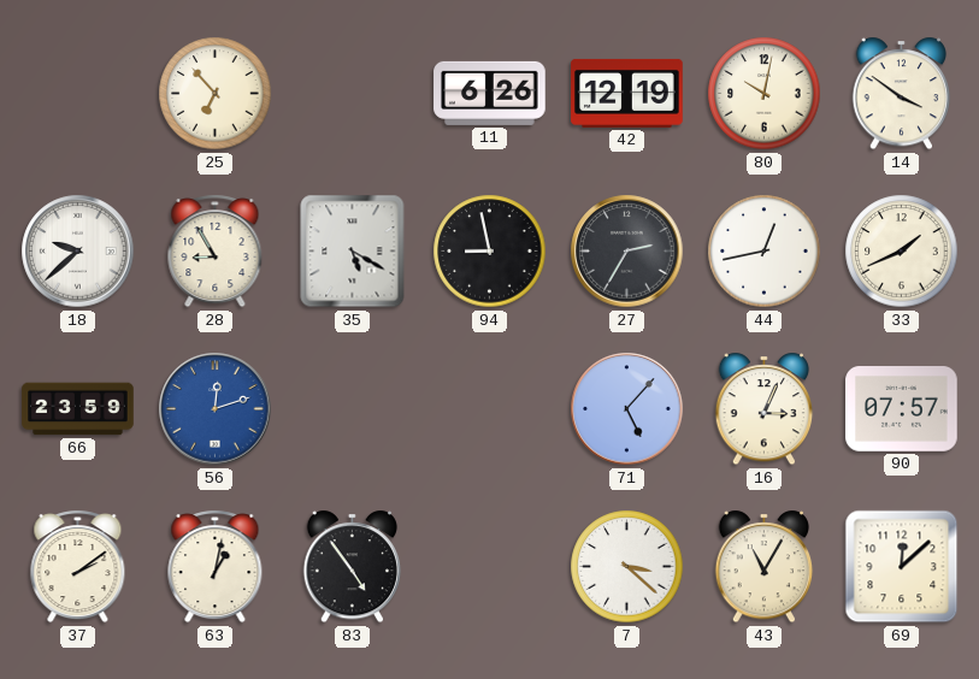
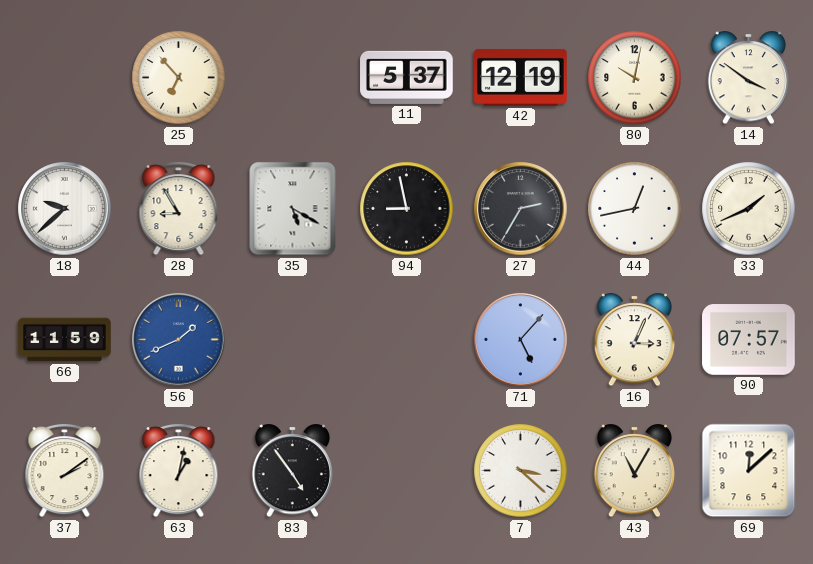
11: 6:26 -> 5:37 (407, 77)
66: 23:59 -> 11:59 (65, 340)
56: 12:12 -> 1:41 (179, 340)
